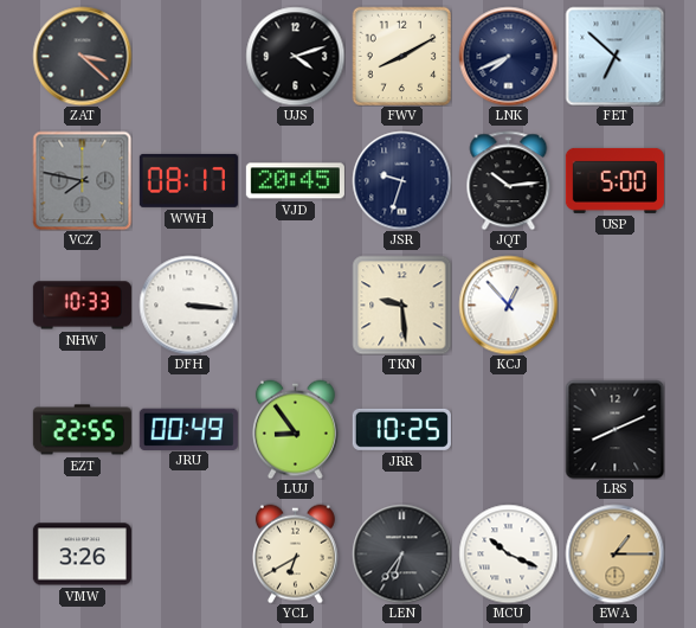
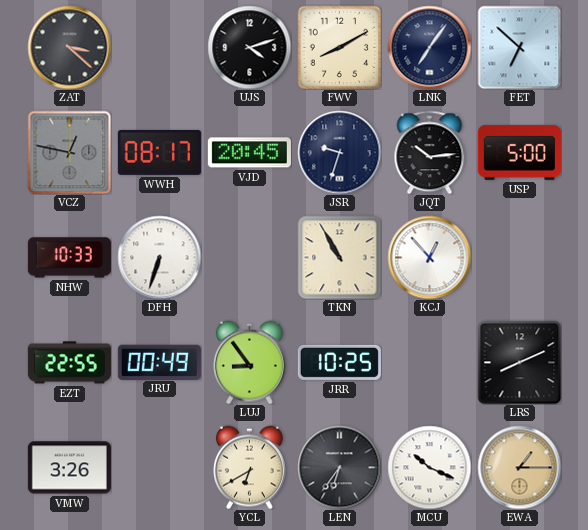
LNK: 7:41 -> 7:06 (429, 47)
VCZ: 7:47 -> 12:47 (69, 152)
DFH: 3:16 -> 6:33 (159, 257)
TKN: 9:29 -> 10:55 (339, 257)
